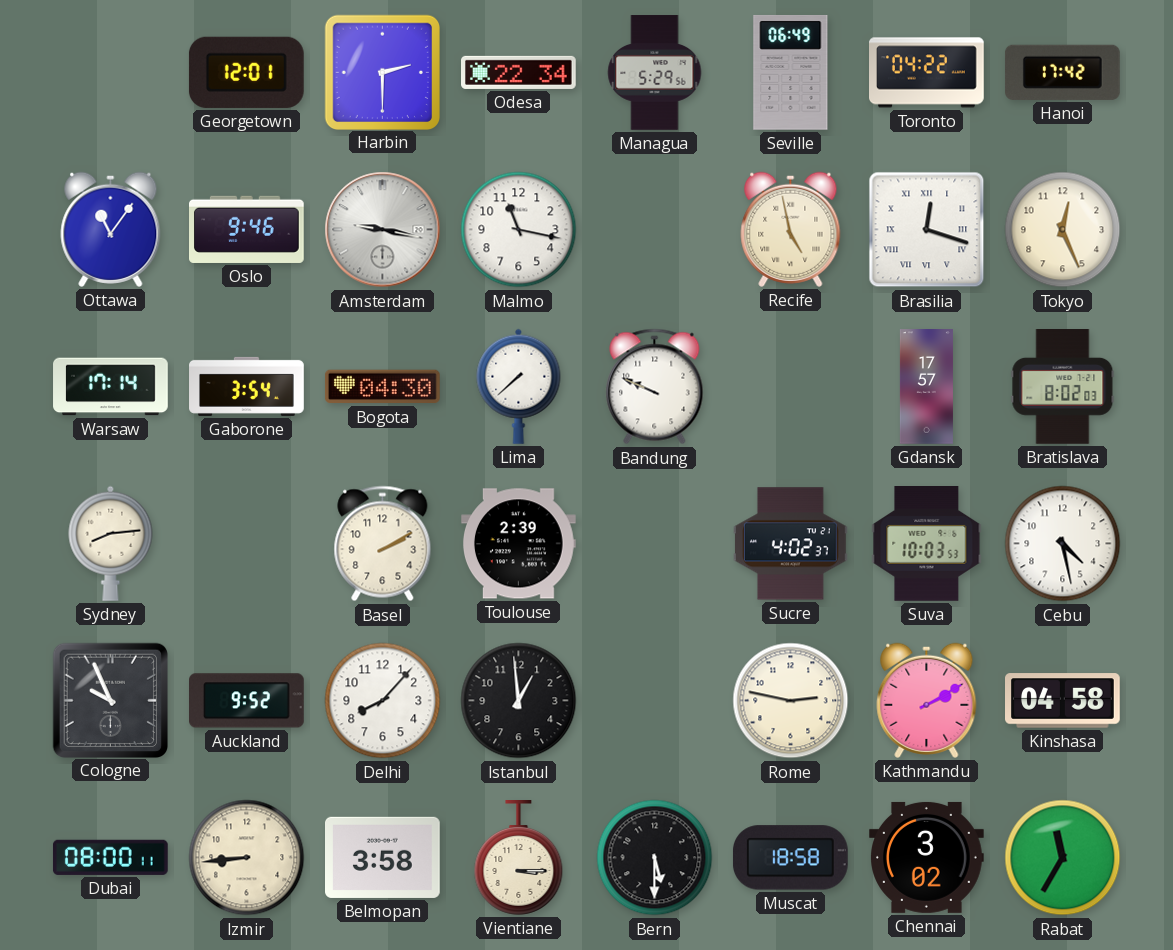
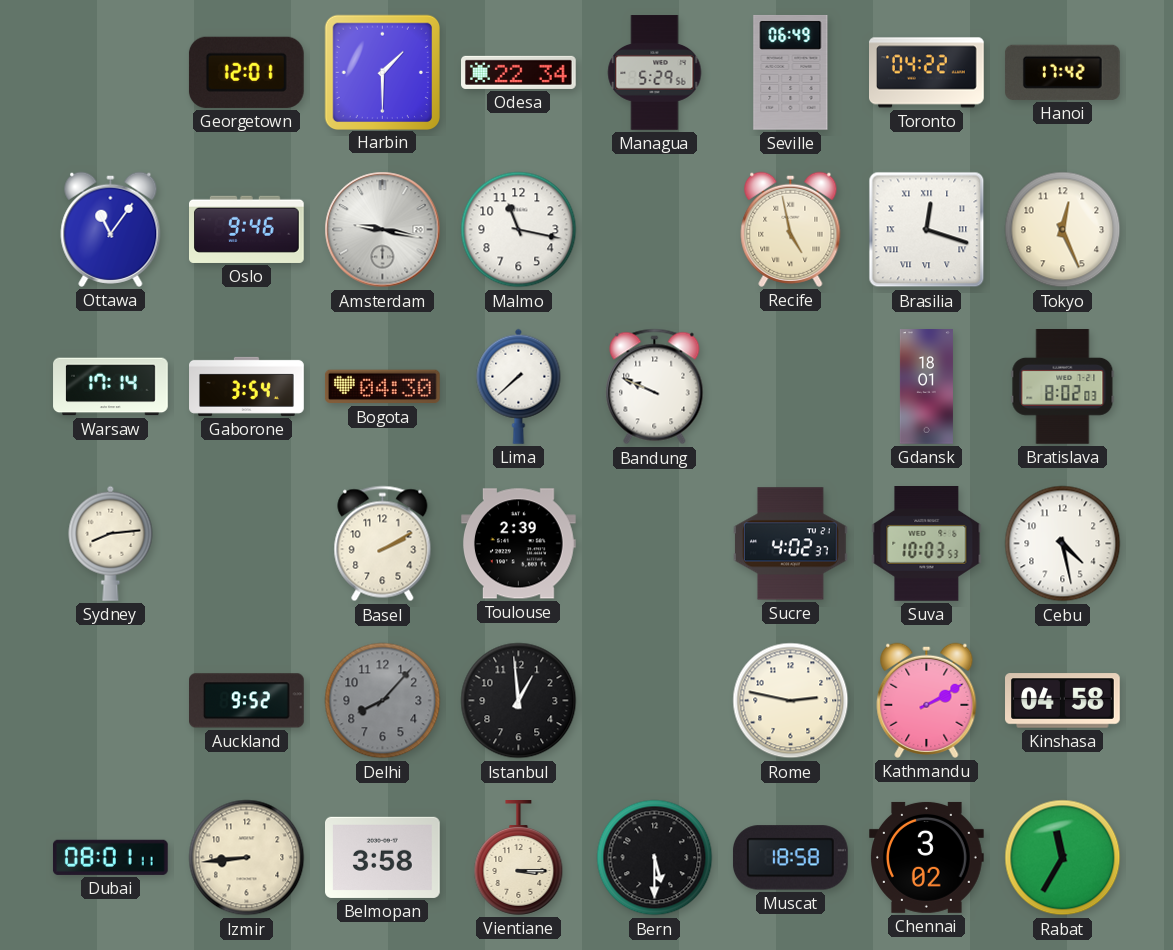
Harbin: 2:30 -> 1:30 (382, 72)
Gdansk: 17:57 -> 18:01 (926, 387)
Cologne: 9:56 -> none (110, 700)
Delhi dial: white -> grey (383, 701)
Dubai: 08:00 -> 08:01 (110, 857)
